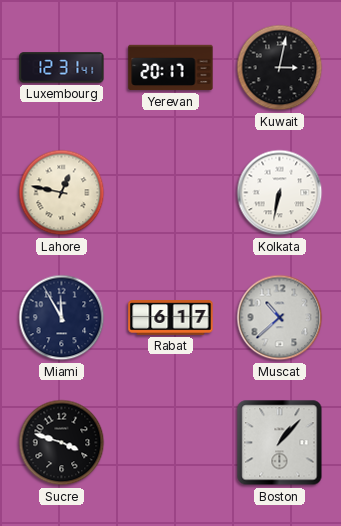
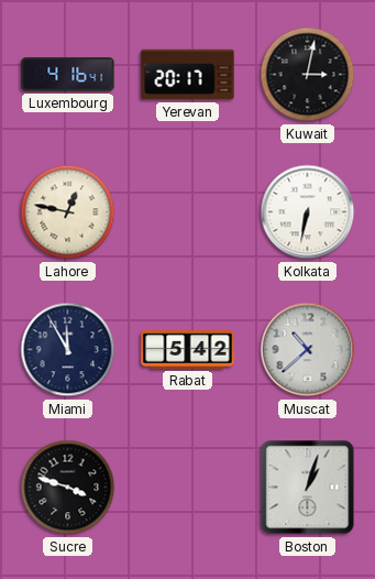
Luxembourg: 12:31 -> 4:16 (68, 75)
Rabat: 6:17 -> 5:42 (188, 350)
Boston: 1:07 -> 1:03 (308, 488)
